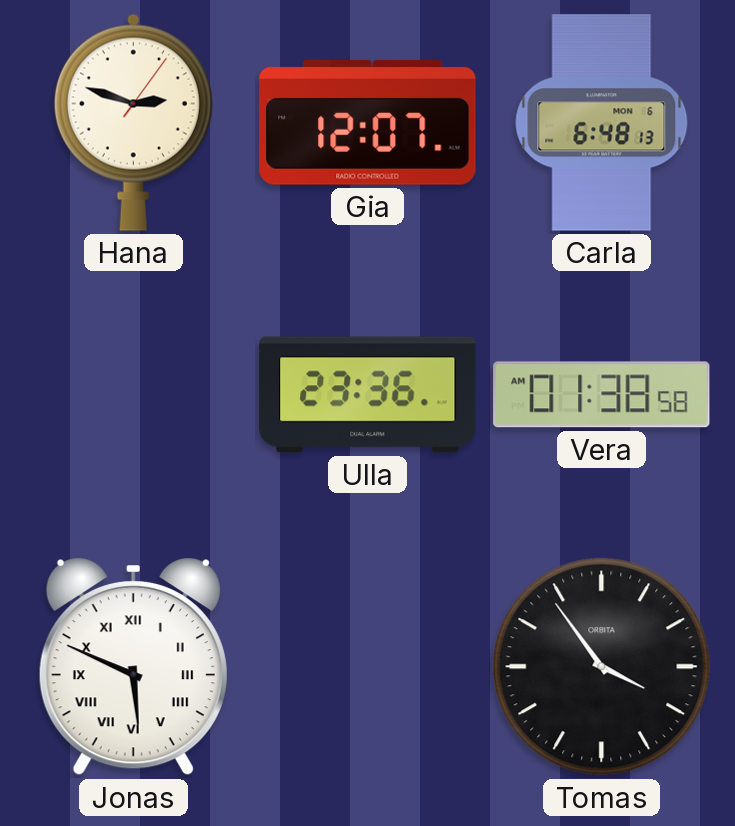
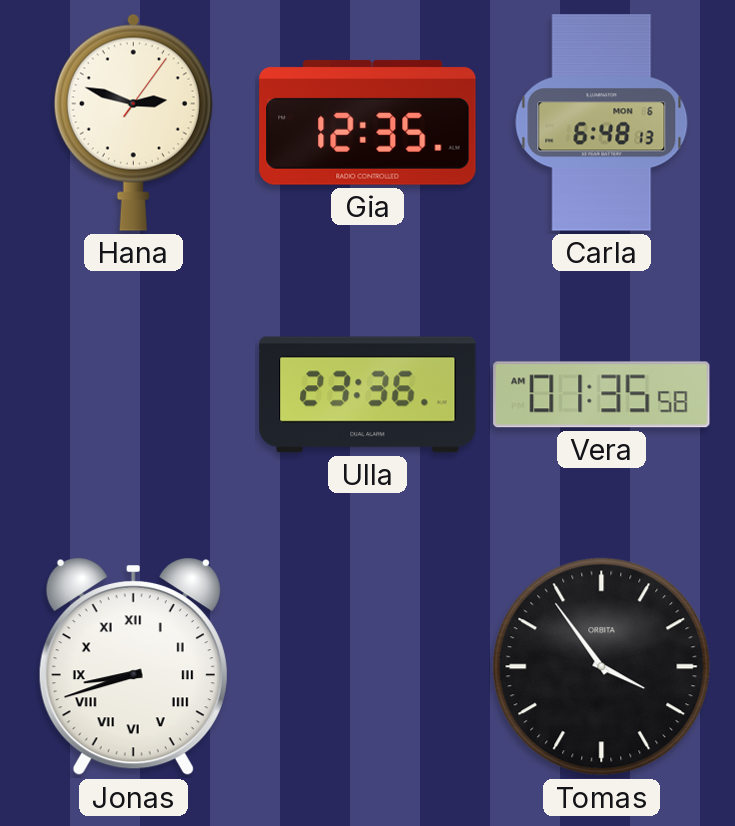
Gia: 12:07 -> 12:35 (368, 123)
Vera: 01:38 -> 01:35 (602, 395)
Jonas: 5:49 -> 8:42 (133, 668)
